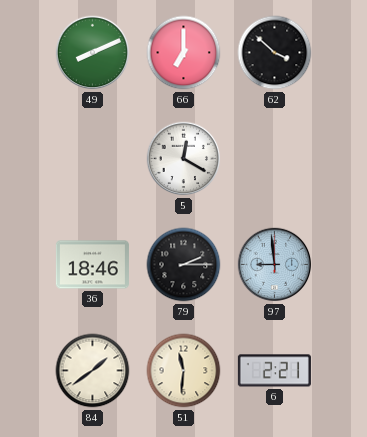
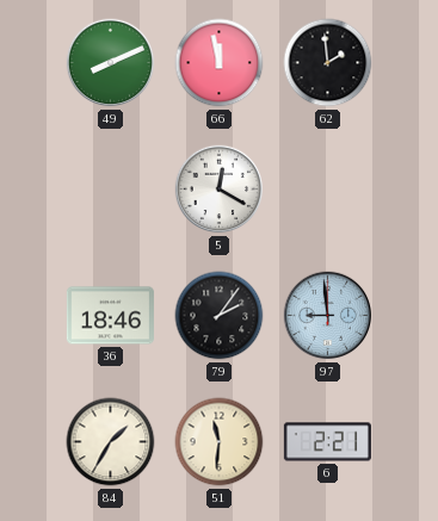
66: 7:00 -> 11:58 (220, 63)
62: 3:52 -> 1:59 (328, 63)
79: 2:15 -> 2:06 (220, 316)
84: 1:39 -> 1:35 (111, 442)
